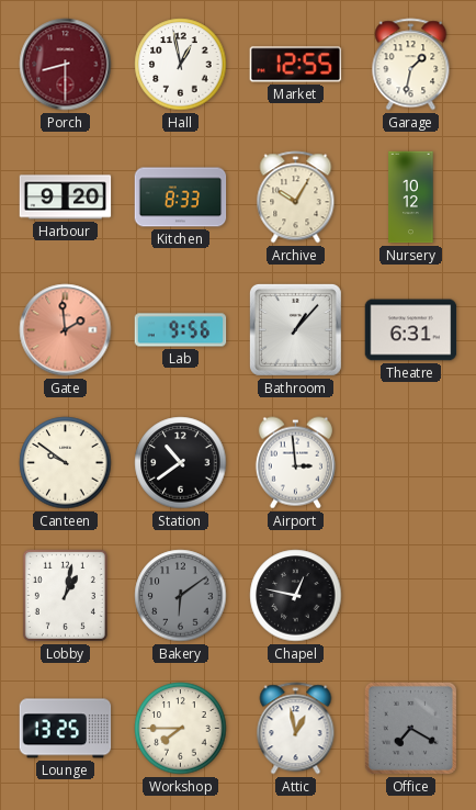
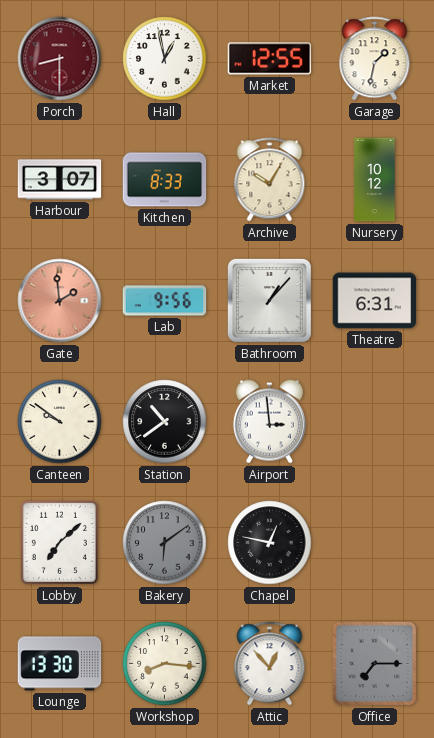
Harbour: 9:20 -> 3:07 (60, 180)
Lobby: 1:02 -> 7:08 (59, 542)
Lounge: 13:25 -> 13:30 (60, 664)
Workshop: 7:45 -> 8:16 (165, 664)
Attic: 12:58 -> 12:53 (270, 664)
Office: 7:20 -> 7:15 (374, 663)
